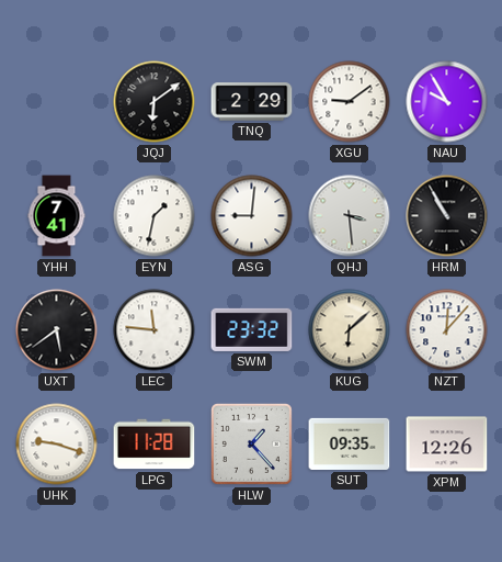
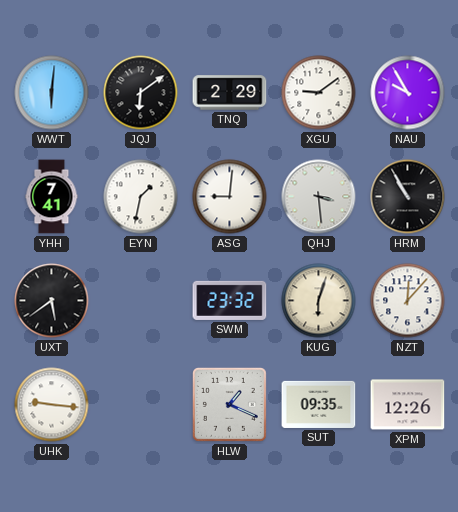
WWT: none -> 6:01 (52, 93)
LEC: 11:46 -> none (155, 330)
KUG: 6:08 -> 6:03 (319, 301)
UHK: 9:18 -> 9:16 (52, 405)
LPG: 11:28 -> none (155, 445)
HLW: 1:23 -> 1:19 (229, 404)
